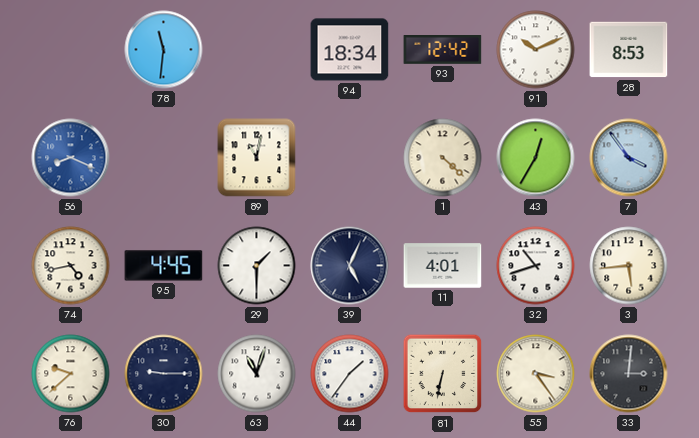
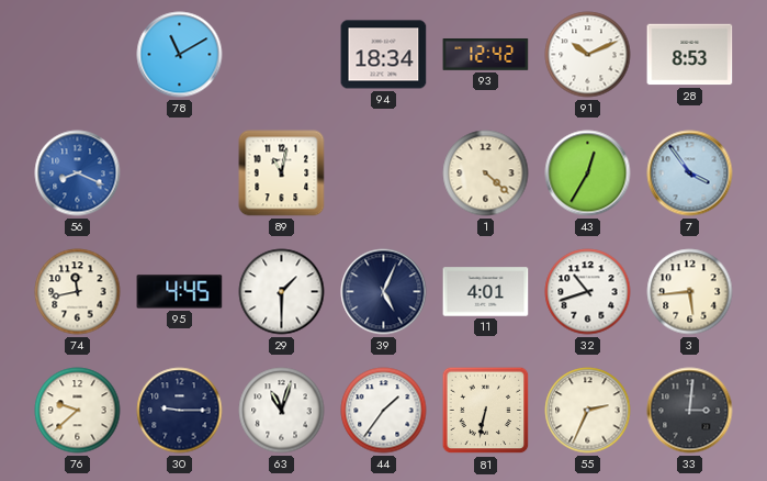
78: 11:31 -> 11:10 (180, 55)
74: 4:43 -> 11:43 (78, 292)
55: 3:24 -> 2:34 (588, 411)
